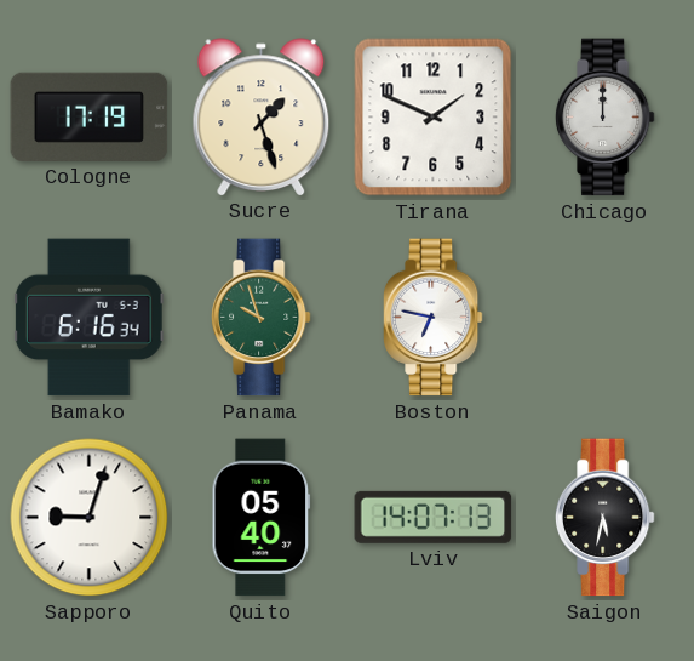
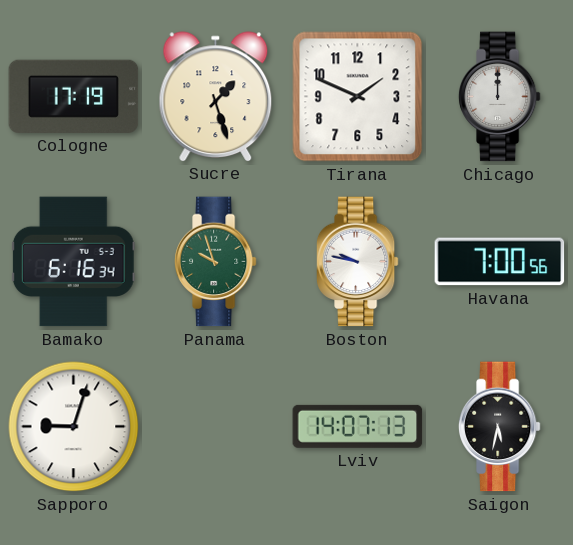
Boston: 6:47 -> 9:47 (357, 262)
Havana: none -> 7:00 (500, 262)
Quito: 05:40 -> none (262, 518)
